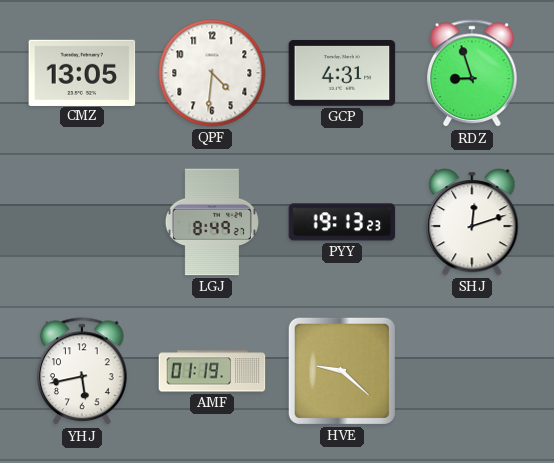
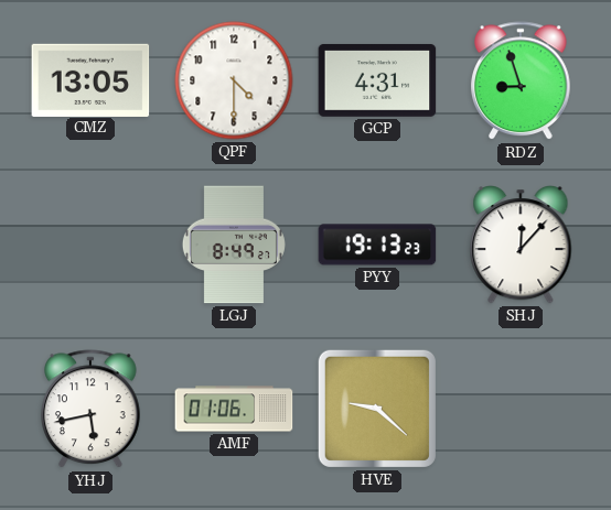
QPF: 4:31 -> 4:30 (234, 80)
SHJ: 12:12 -> 12:07 (521, 246)
AMF: 01:19 -> 01:06 (234, 409)
